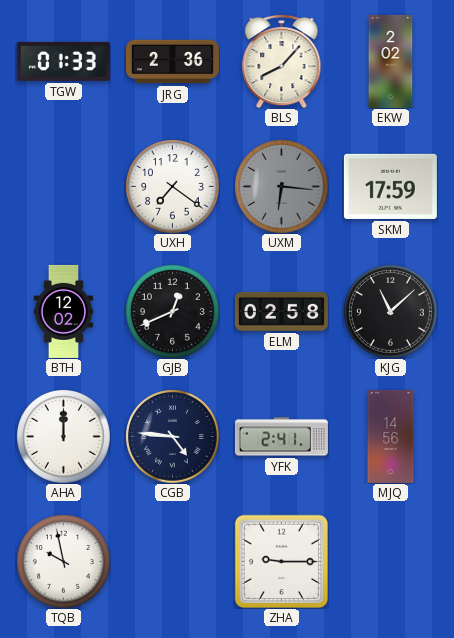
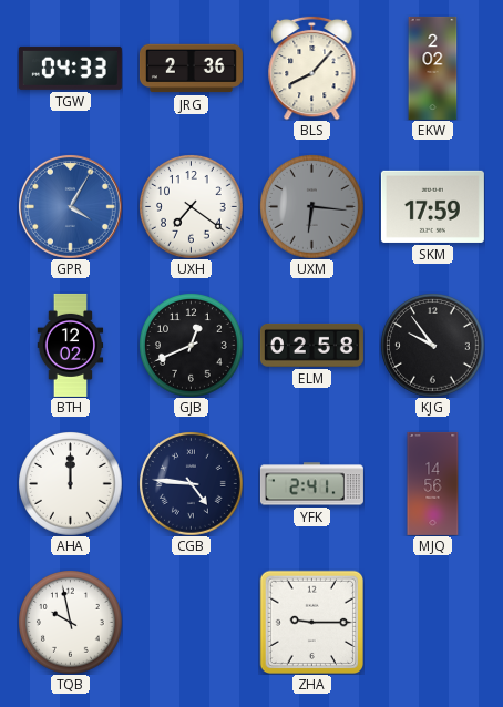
TGW: 01:33 -> 04:33 (70, 68)
GPR: none -> 4:05 (70, 206)
KJG: 11:08 -> 9:54 (433, 346)
